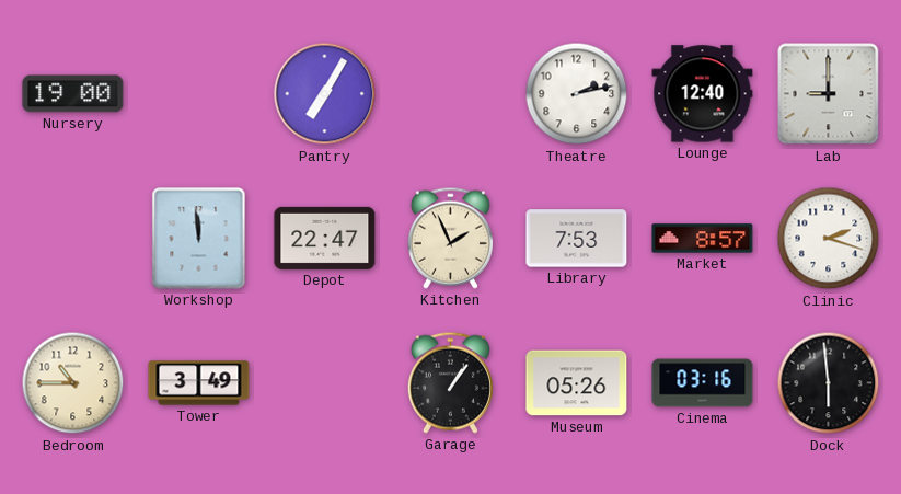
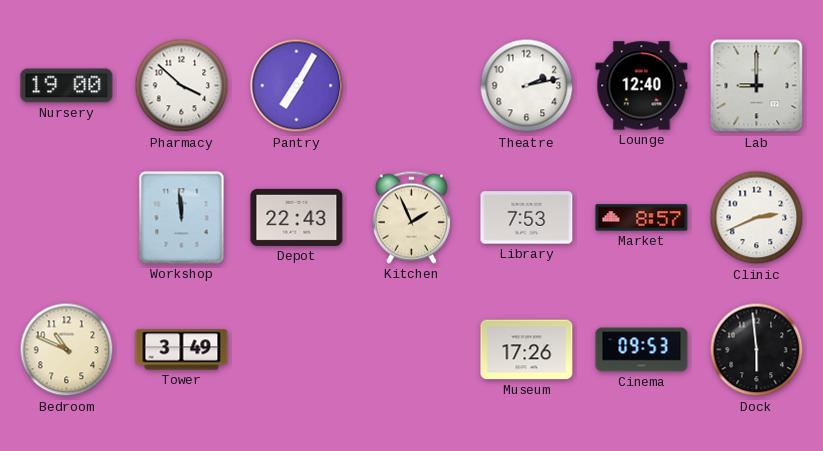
Pharmacy: none -> 3:52 (182, 86)
Depot: 22:47 -> 22:43 (297, 217)
Clinic: 2:18 -> 2:41 (757, 218)
Bedroom: 10:45 -> 10:49 (67, 350)
Garage: 1:06 -> none (450, 382)
Museum: 05:26 -> 17:26 (527, 350)
Cinema: 03:16 -> 09:53 (642, 350)
